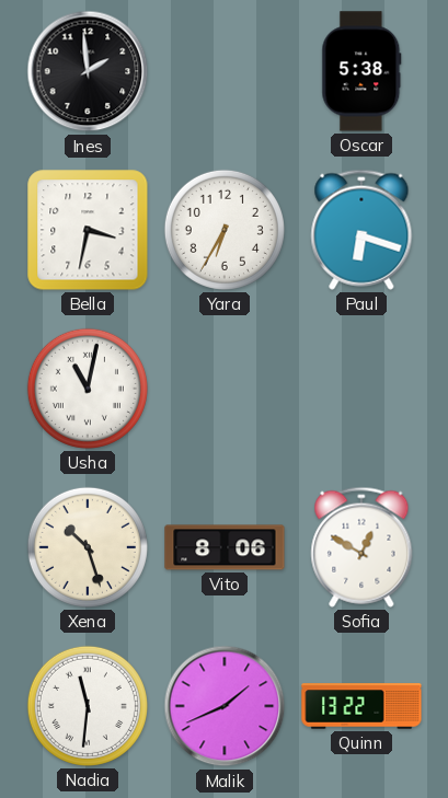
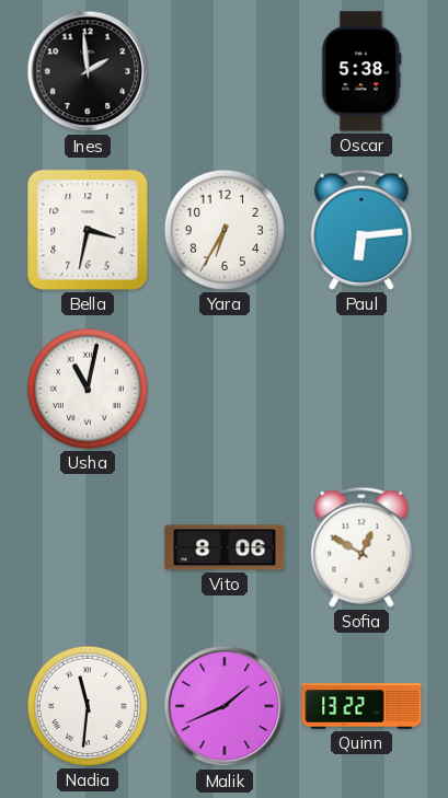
Paul: 6:18 -> 6:14 (361, 230)
Xena: 10:27 -> none (88, 547)
